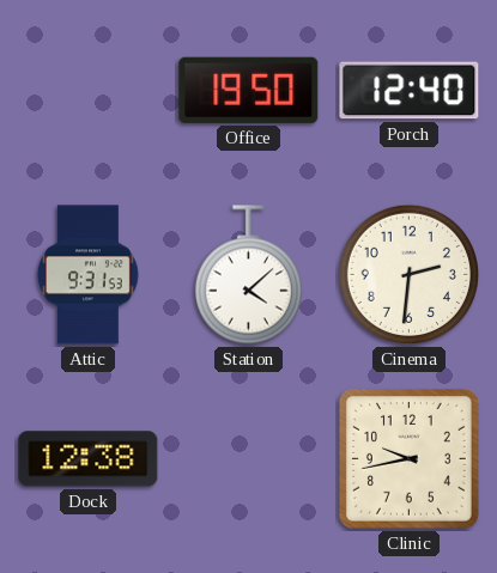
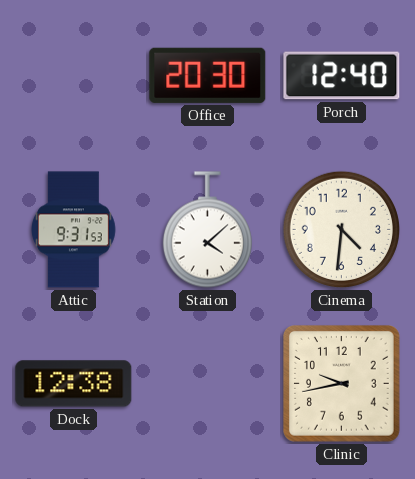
Office: 19:50 -> 20:30 (208, 75)
Cinema: 2:31 -> 4:31 (341, 229)
